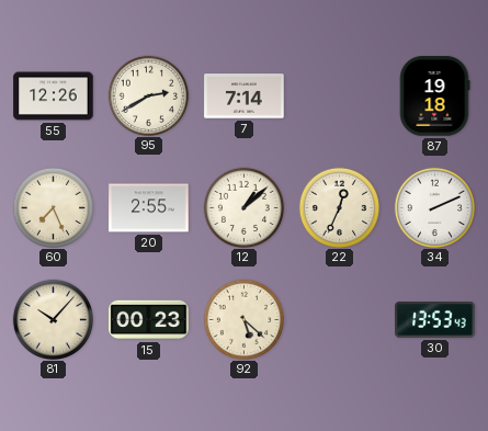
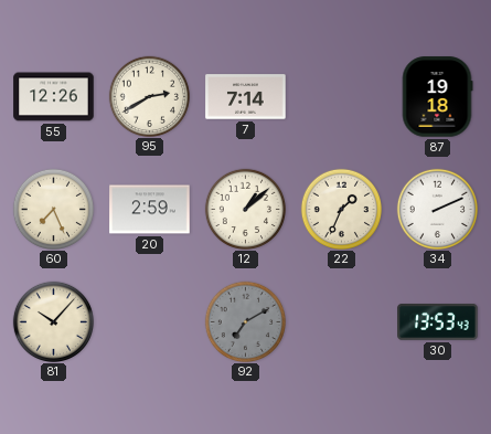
20: 2:55 -> 2:59 (150, 210)
22: 12:34 -> 1:34 (341, 209)
15: 00:23 -> none (149, 320)
92: 5:22 -> 7:10 (245, 321)
92 dial: cream -> grey (245, 321)
